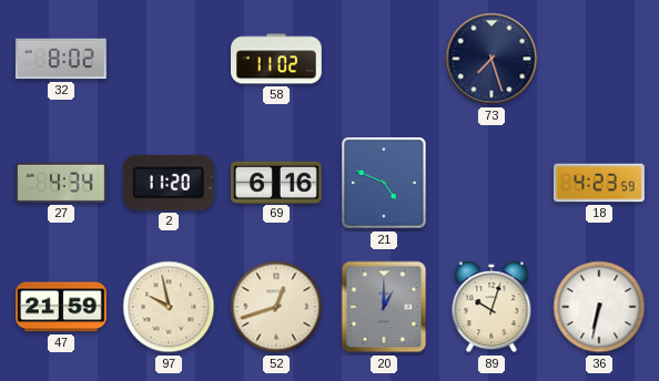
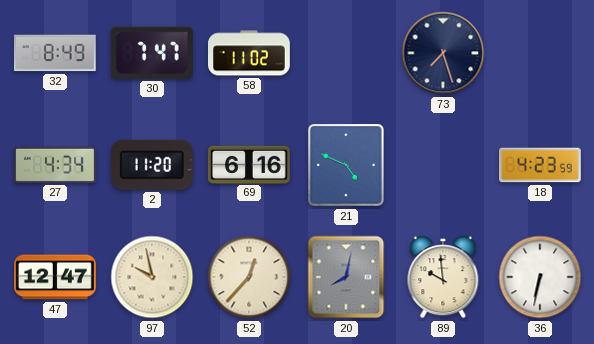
32: 8:02 -> 8:49 (55, 53)
30: none -> 7:47 (152, 53)
47: 21:59 -> 12:47 (56, 277)
52: 12:42 -> 12:37 (249, 277)
20: 1:00 -> 8:02 (346, 277)
89: 10:03 -> 9:59 (443, 277)
